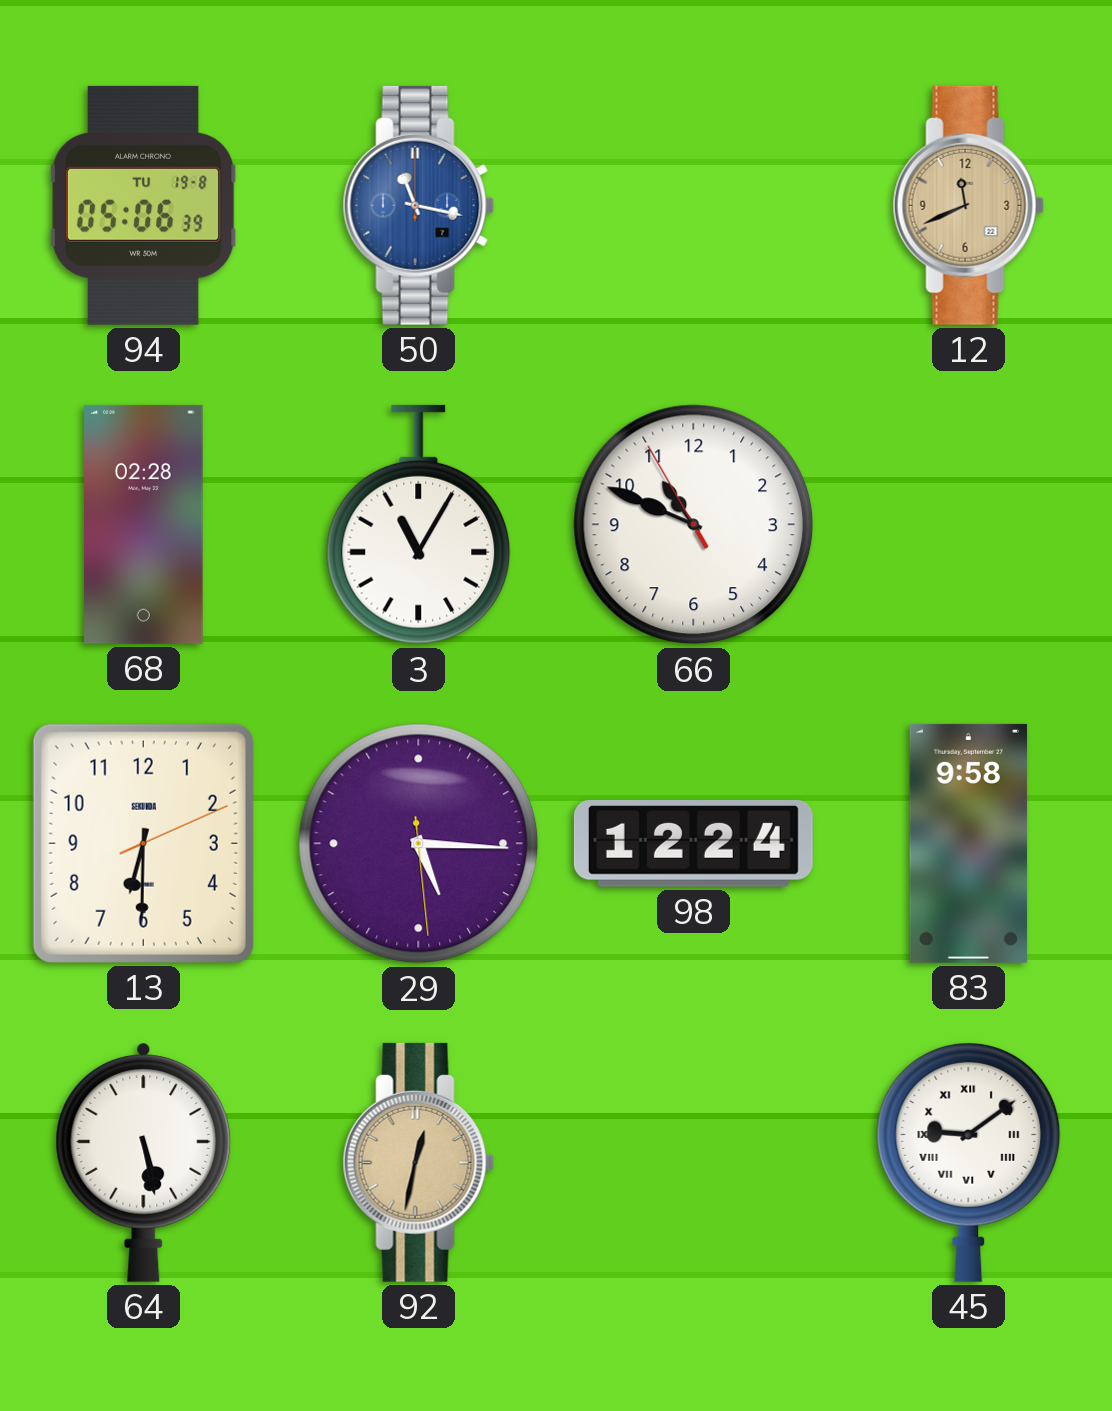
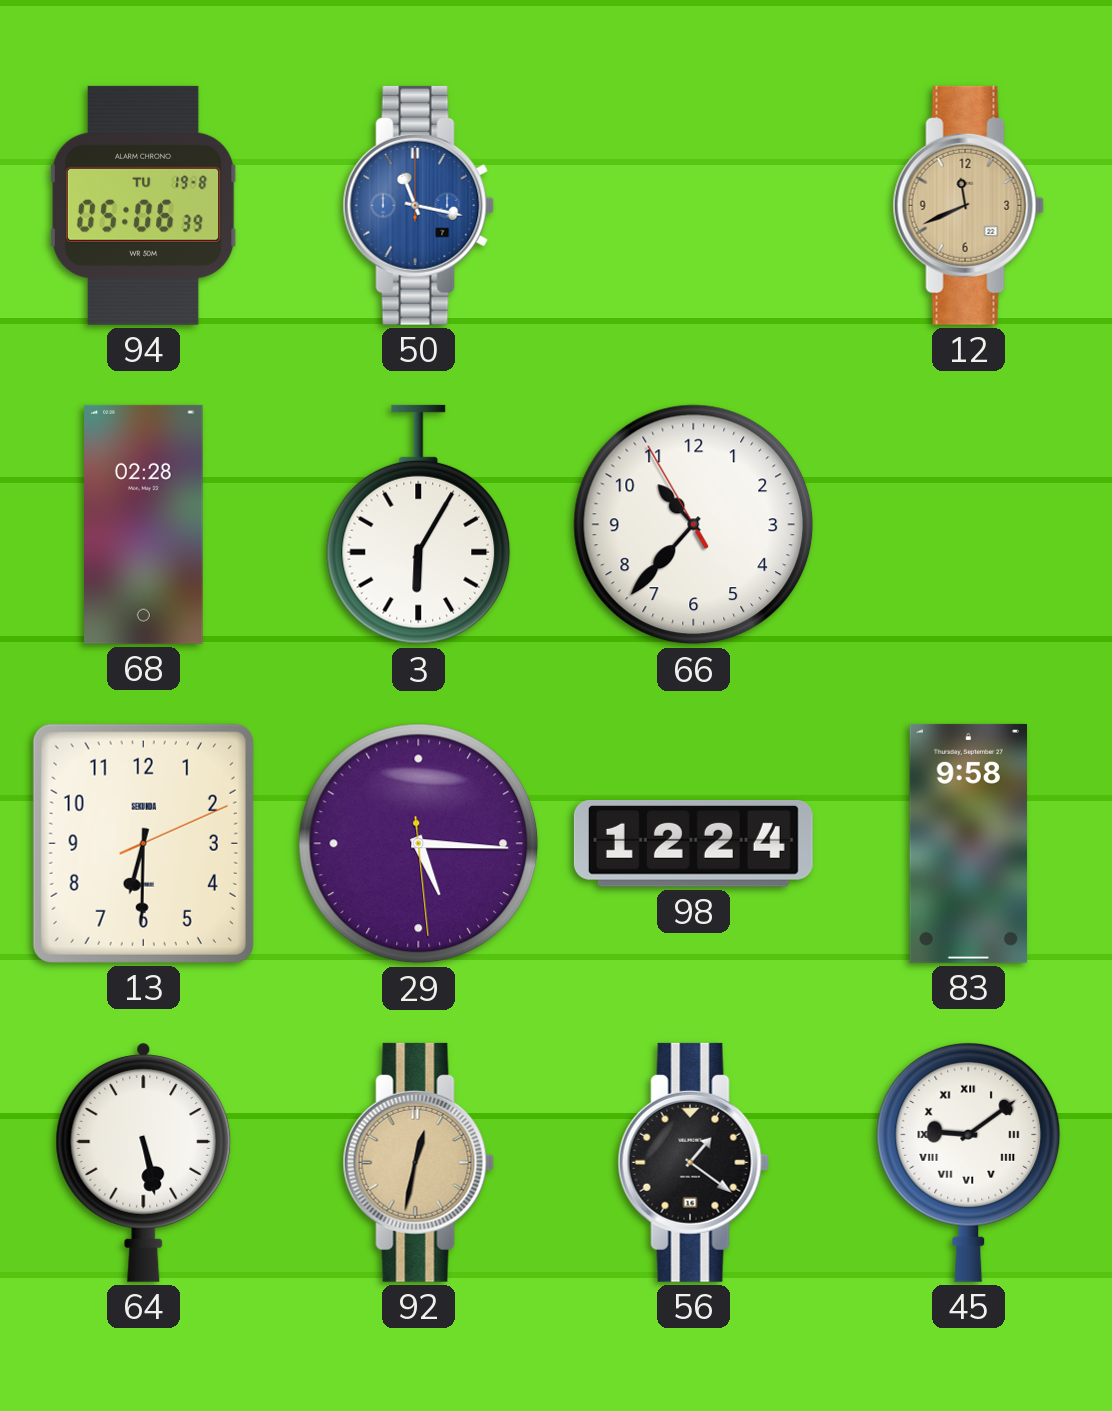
3: 11:05 -> 6:05 (419, 525)
66: 10:48 -> 10:36 (694, 525)
56: none -> 1:21 (693, 1162)
